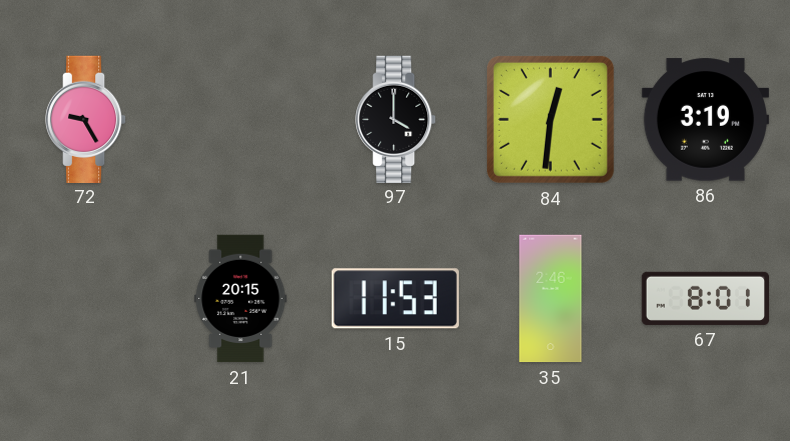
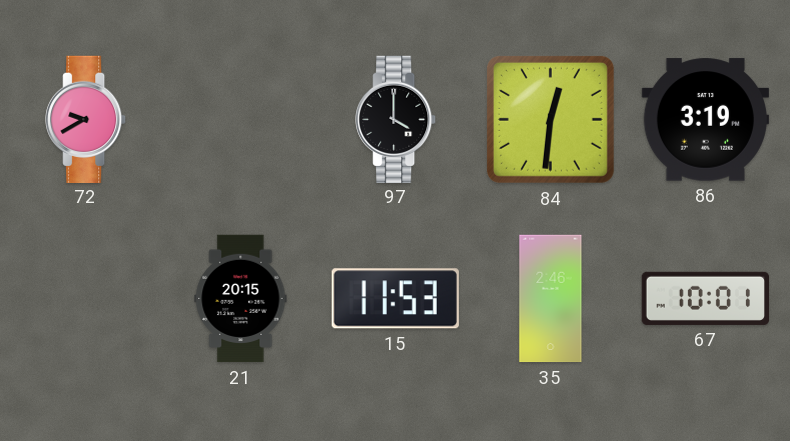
72: 9:25 -> 9:40 (86, 119)
67: 8:01 -> 10:01 (705, 298)
